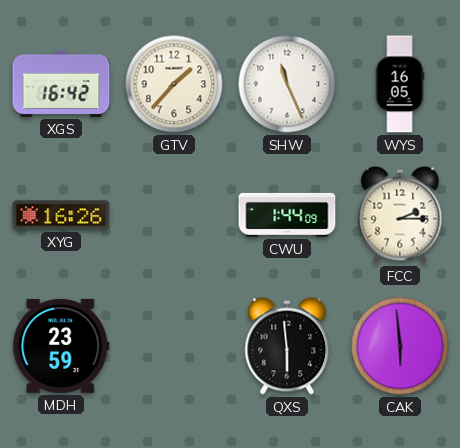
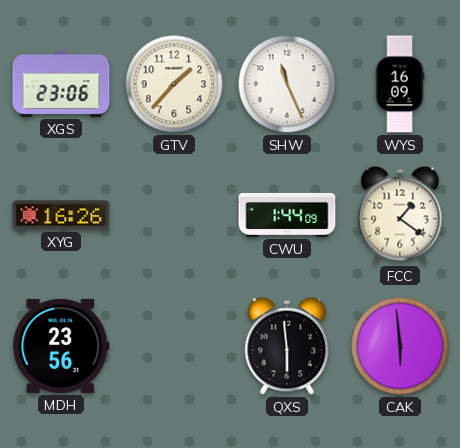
XGS: 16:42 -> 23:06 (61, 84)
WYS: 16:05 -> 16:09 (400, 84)
FCC: 2:15 -> 1:21 (400, 215)
MDH: 23:59 -> 23:56 (61, 346)
